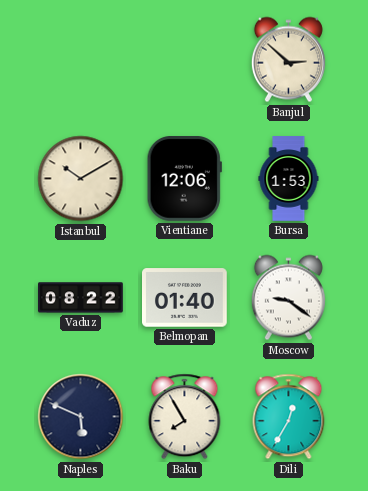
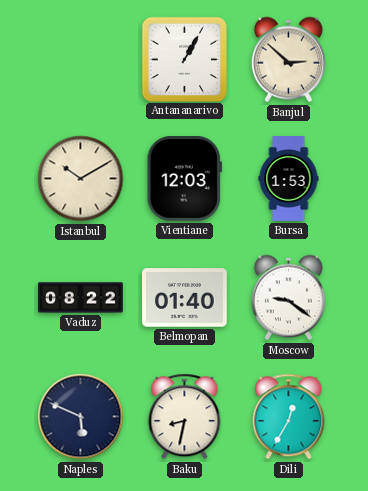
Antananarivo: none -> 1:05 (184, 59)
Vientiane: 12:06 -> 12:03 (184, 179)
Baku: 7:55 -> 8:32 (185, 417)
